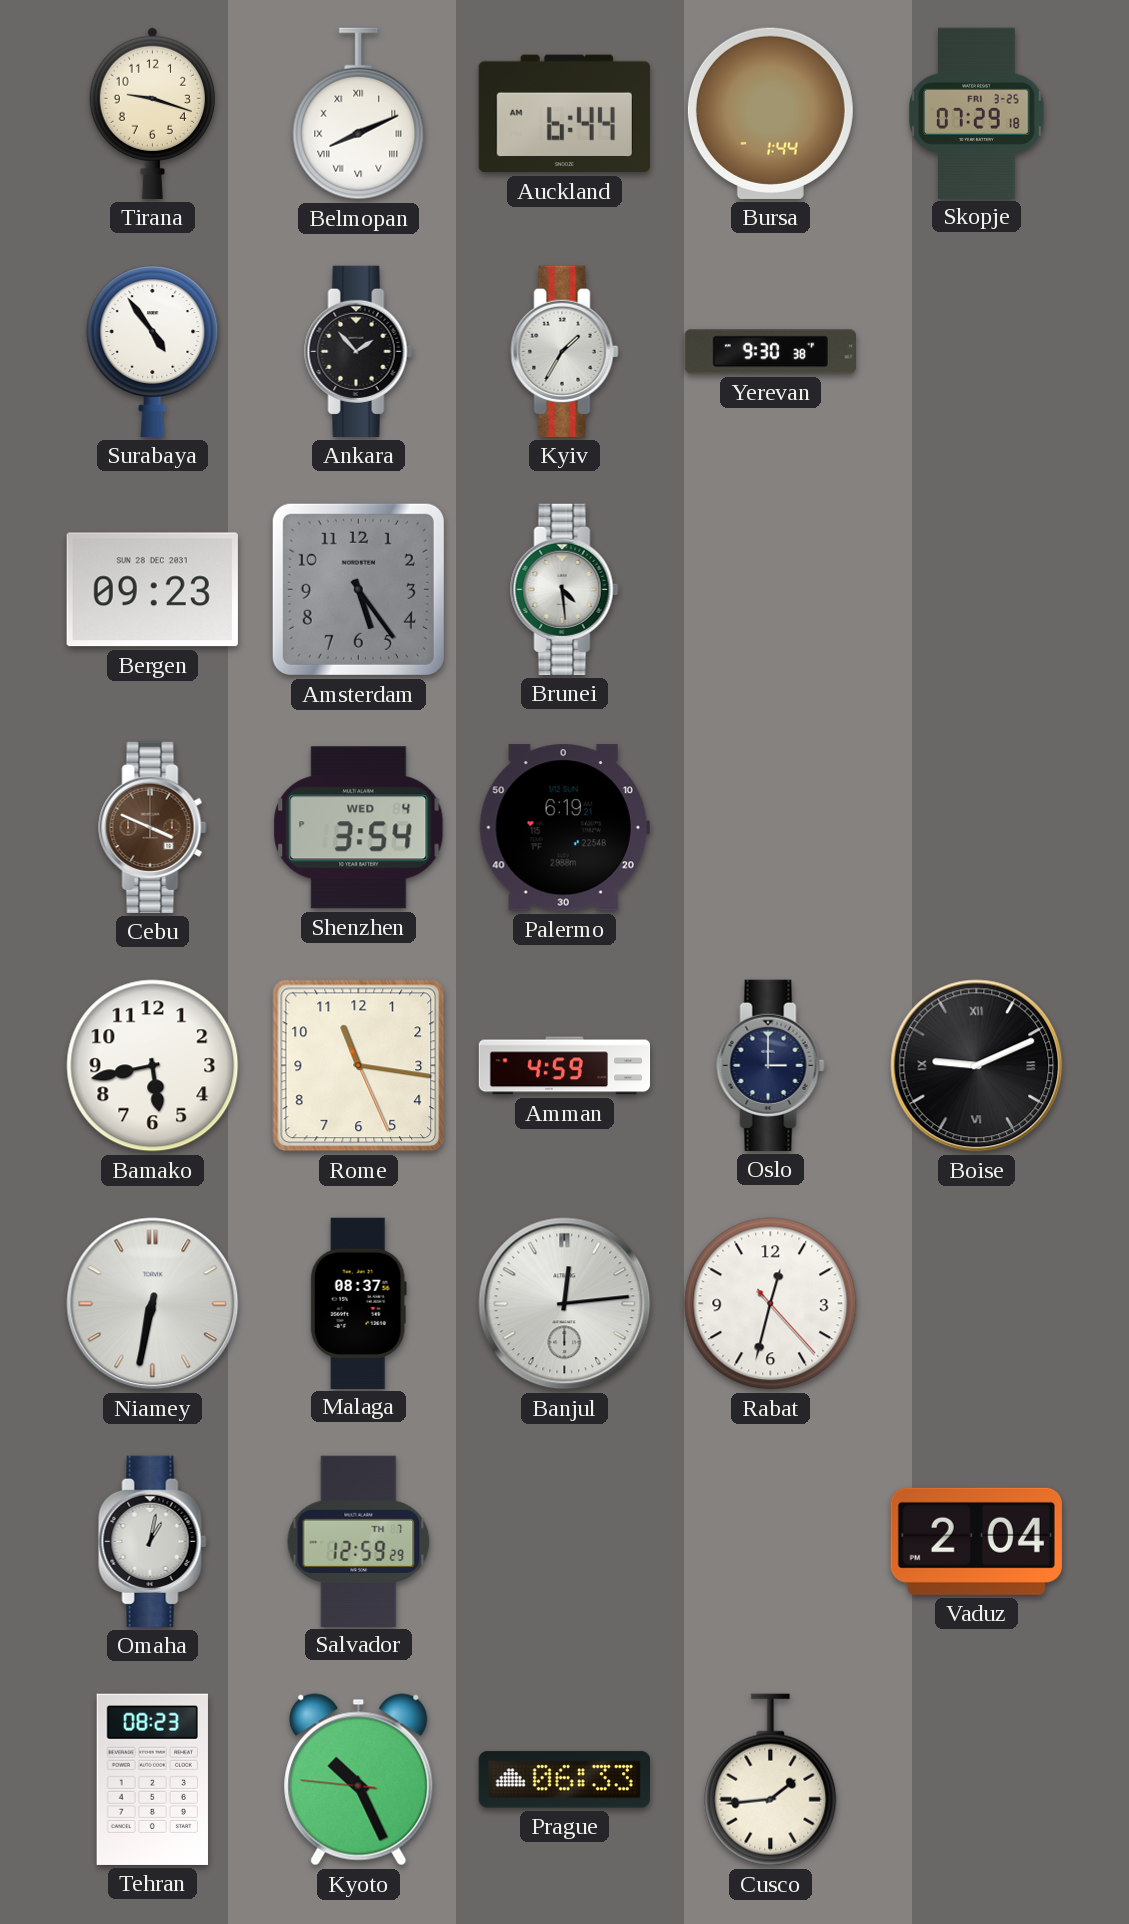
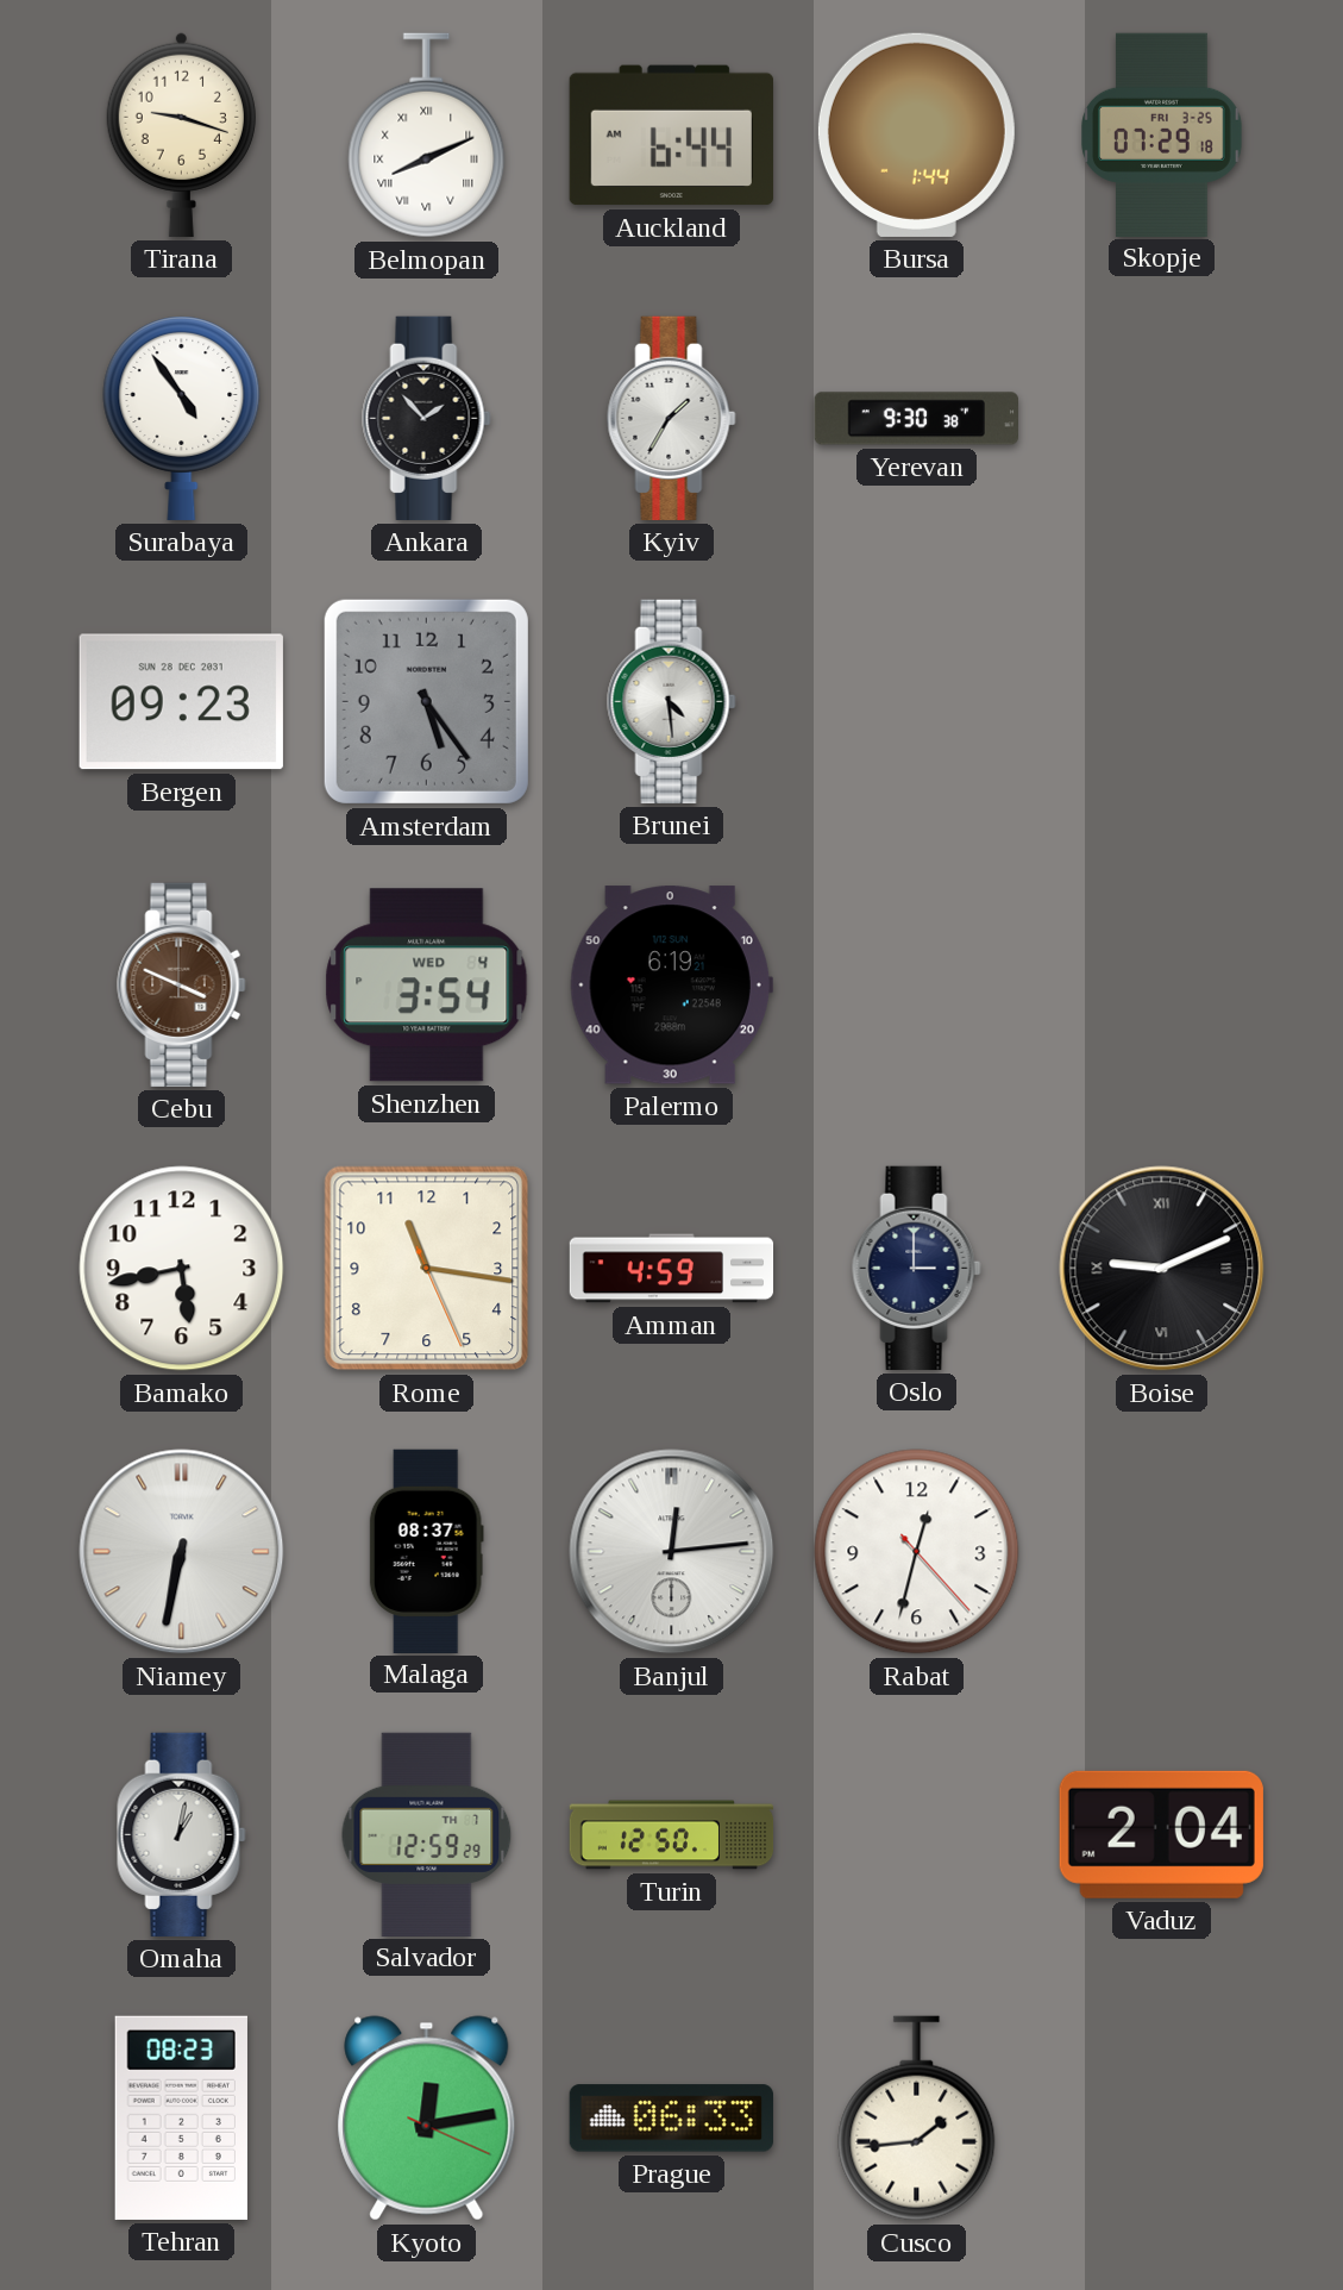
Turin: none -> 12:50 (672, 1835)
Kyoto: 10:25 -> 12:13 (427, 2119)
